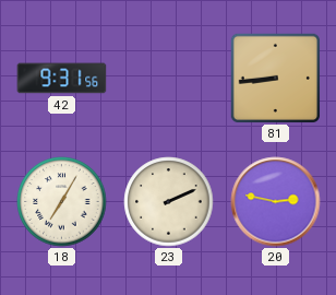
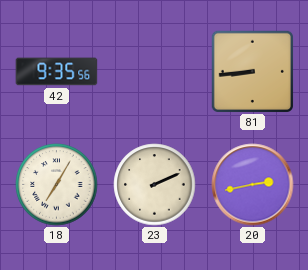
42: 9:31 -> 9:35 (57, 72)
20: 2:47 -> 2:43 (253, 185)
